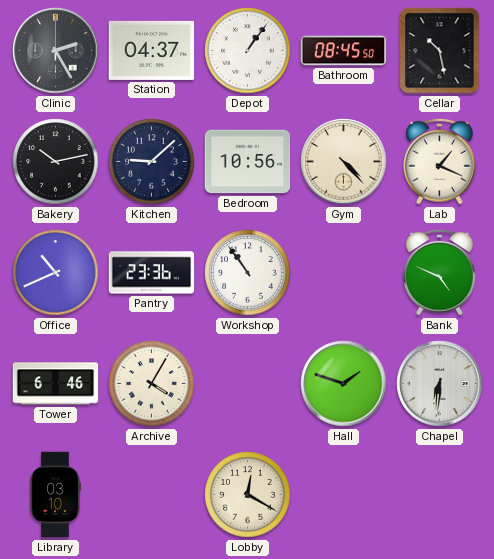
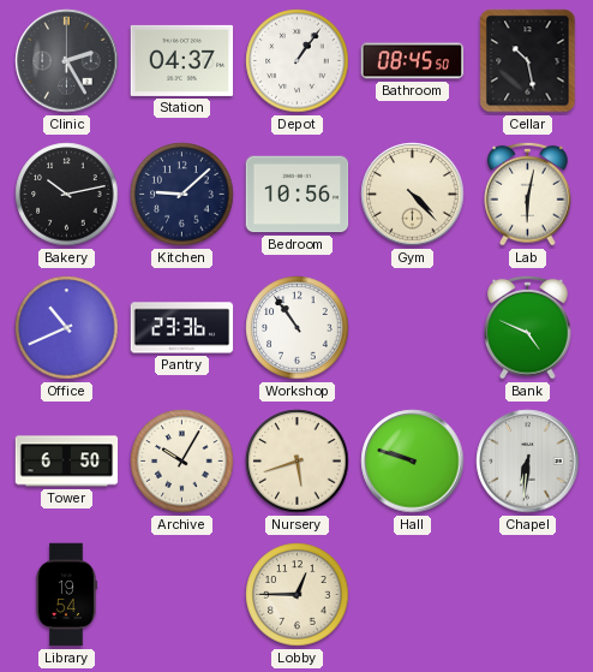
Lab: 1:19 -> 6:02 (528, 194)
Tower: 6:46 -> 6:50 (67, 462)
Archive: 4:05 -> 10:05 (182, 462)
Nursery: none -> 5:42 (298, 462)
Hall: 1:48 -> 9:48 (413, 462)
Library: 03:10 -> 19:54 (66, 595)
Lobby: 12:20 -> 12:45 (298, 595)
